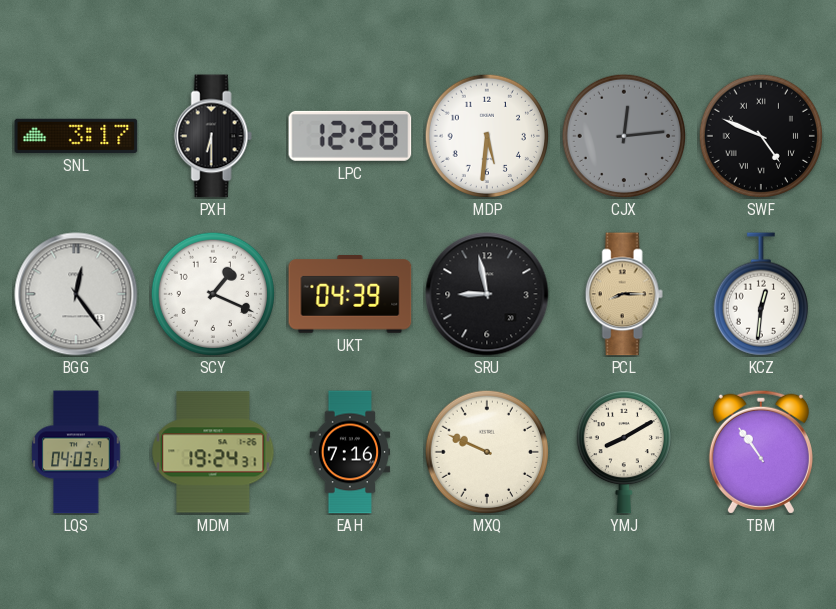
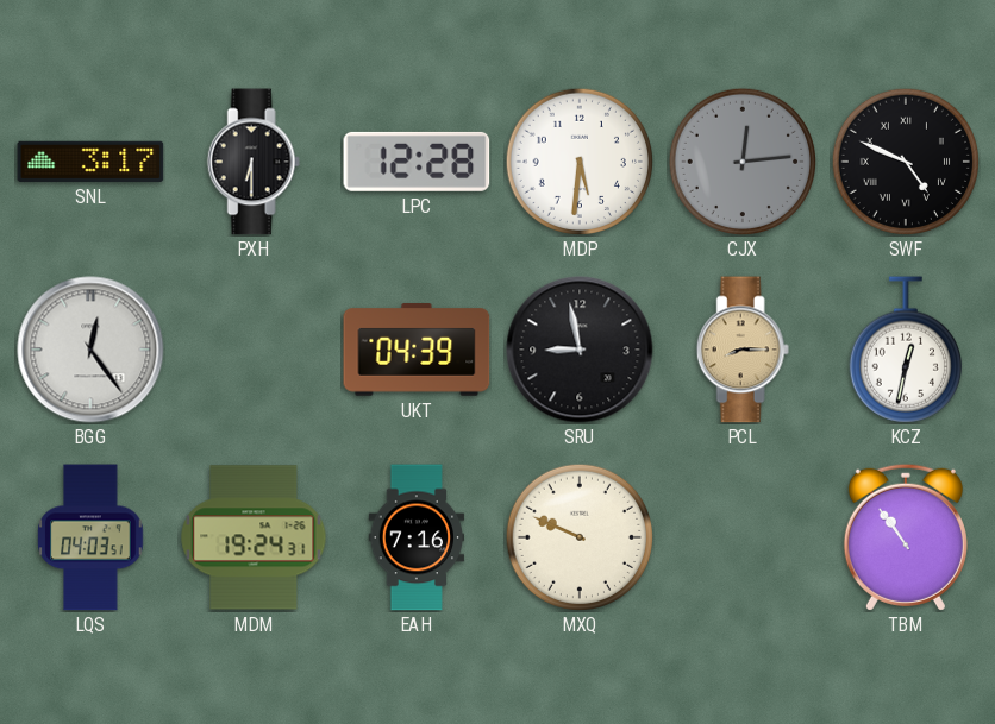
SCY: 1:19 -> none (212, 293)
KCZ: 12:31 -> 12:32 (906, 350)
YMJ: 8:10 -> none (624, 452)
